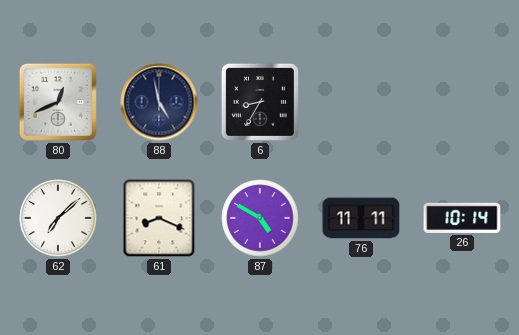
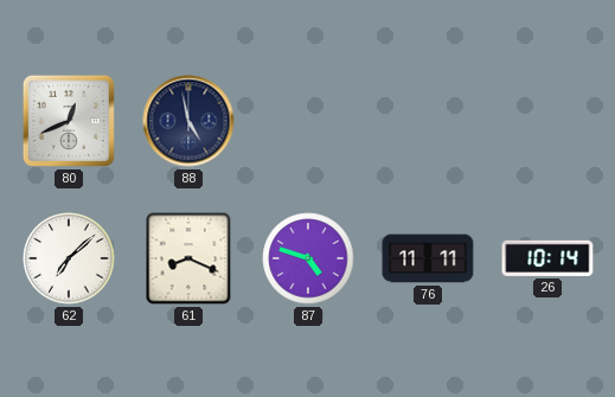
6: 8:35 -> none (260, 102)
87: 4:50 -> 4:48 (308, 258)
